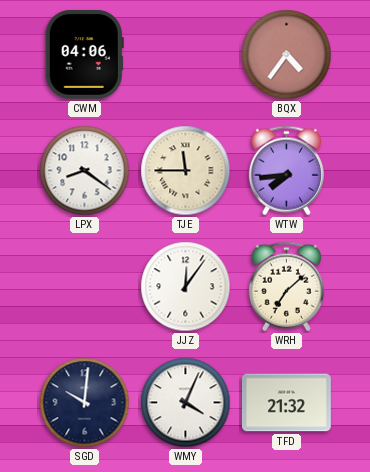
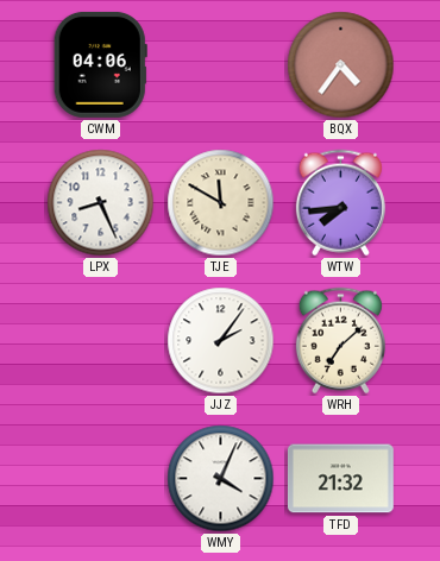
LPX: 8:21 -> 8:26 (101, 203)
TJE: 11:45 -> 11:50 (221, 203)
JJZ: 12:06 -> 2:06 (221, 341)
SGD: 10:01 -> none (85, 403)
